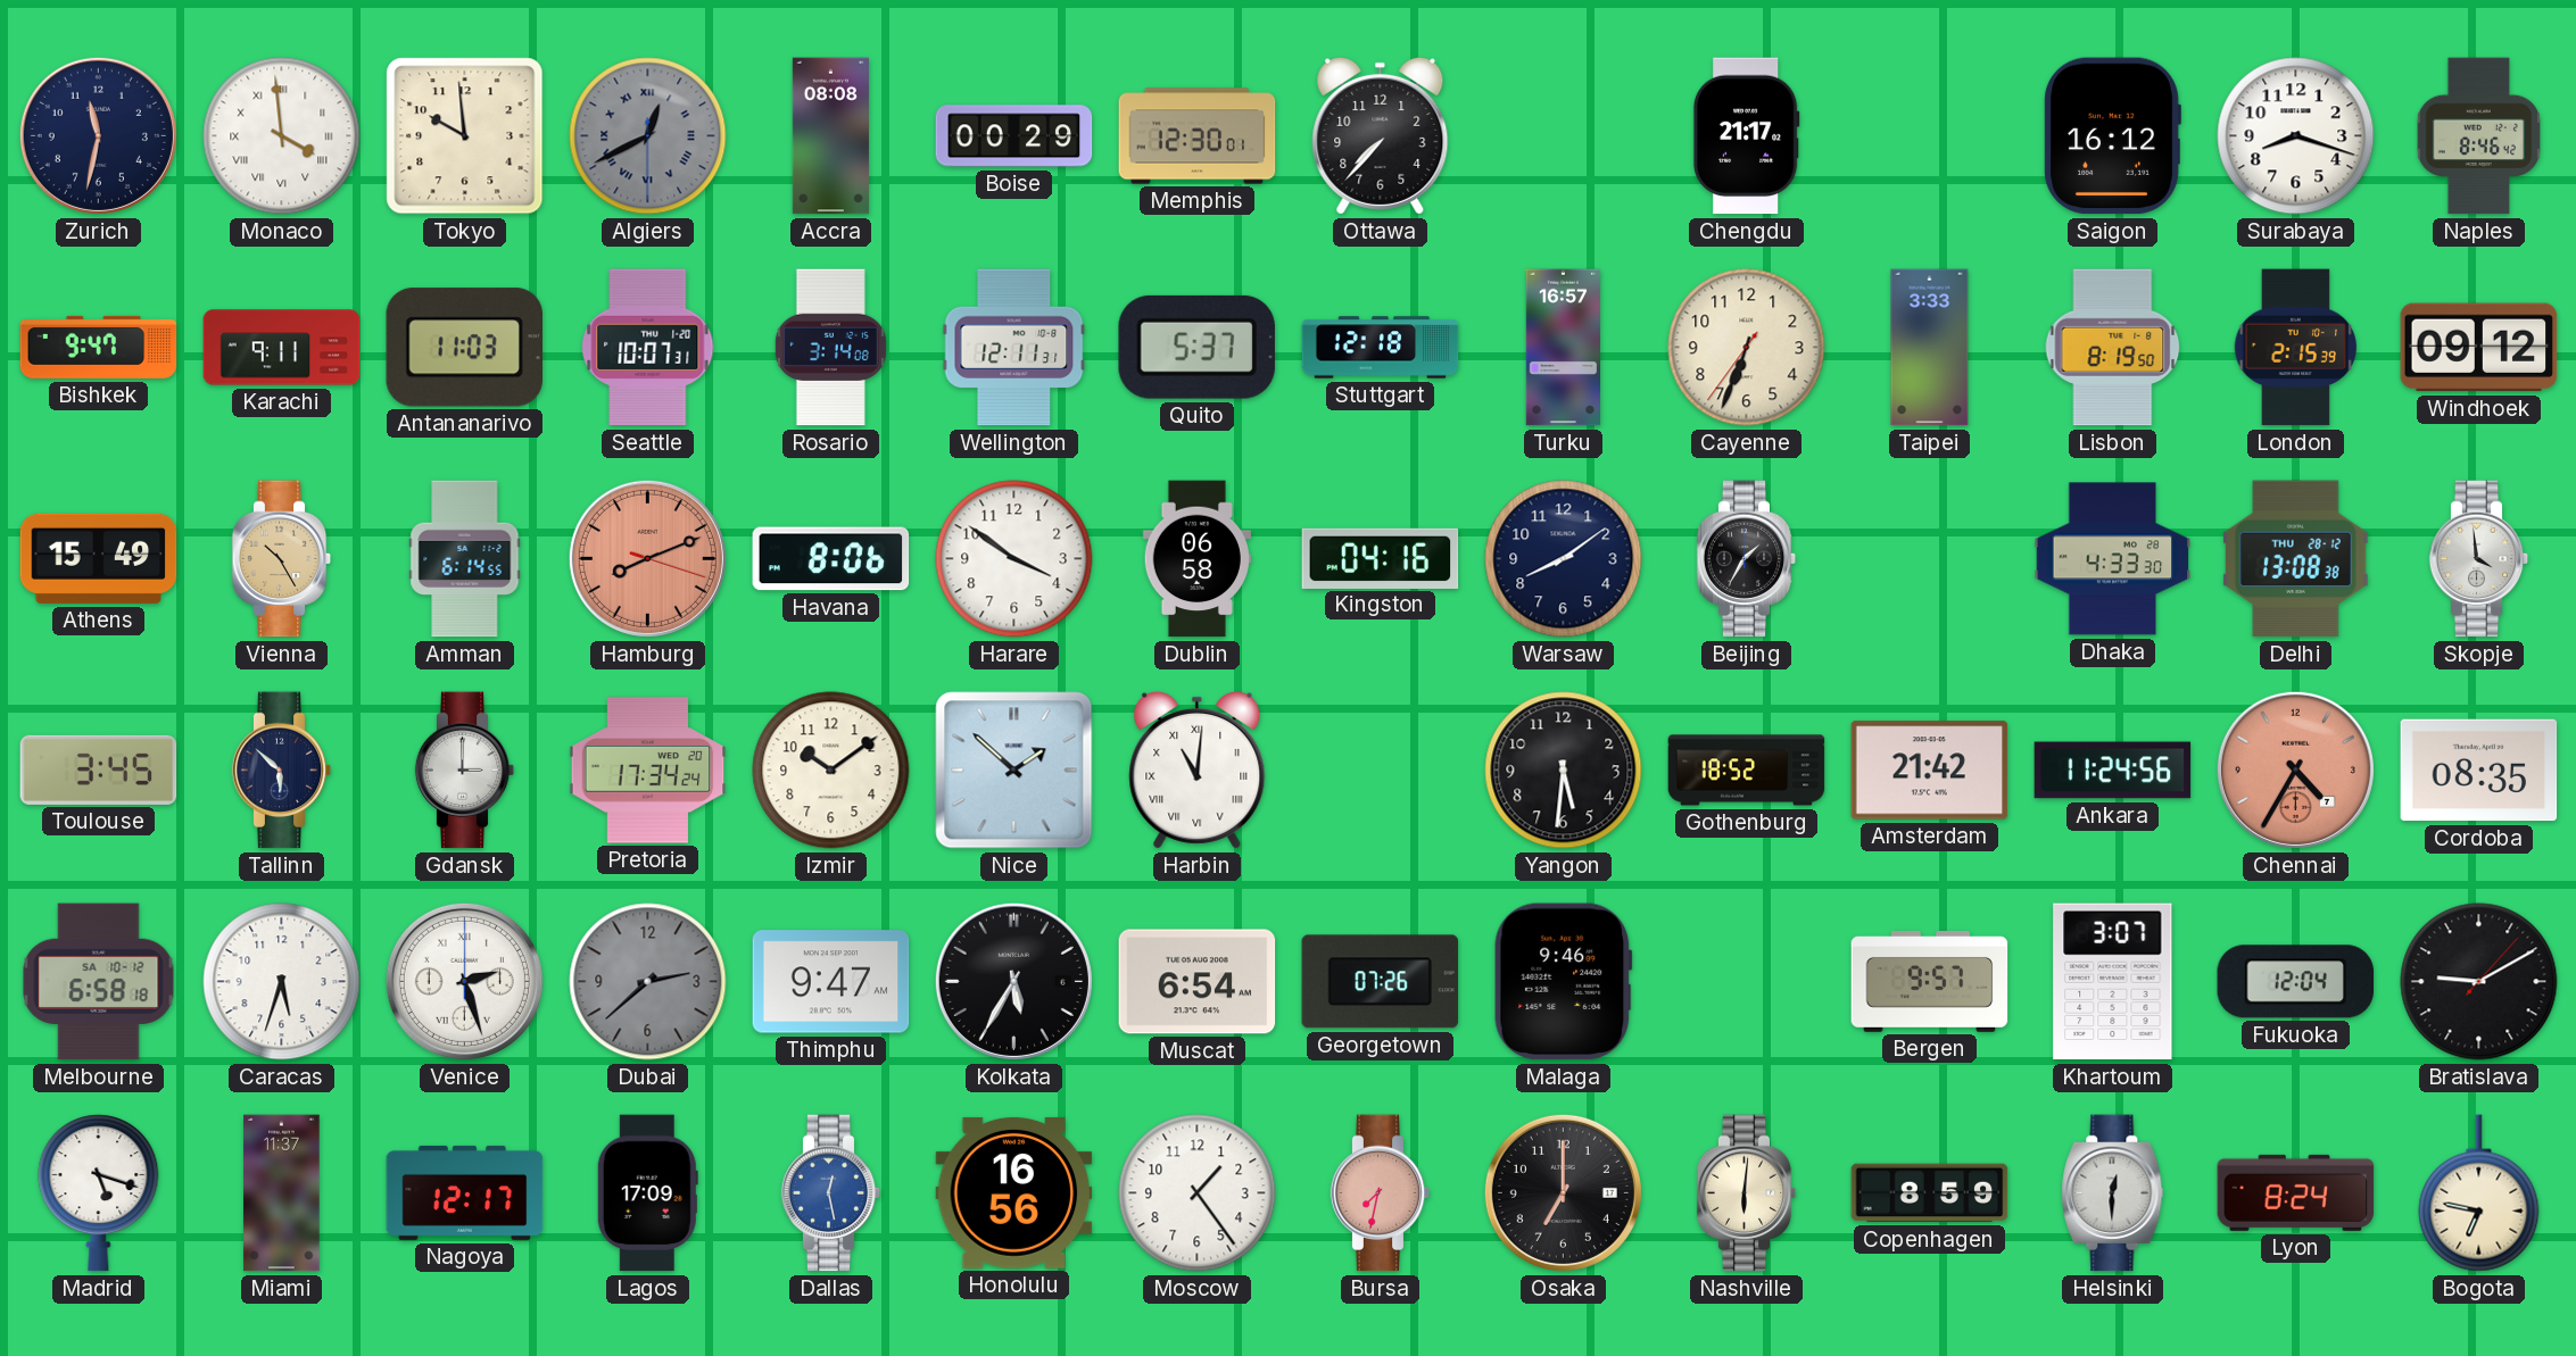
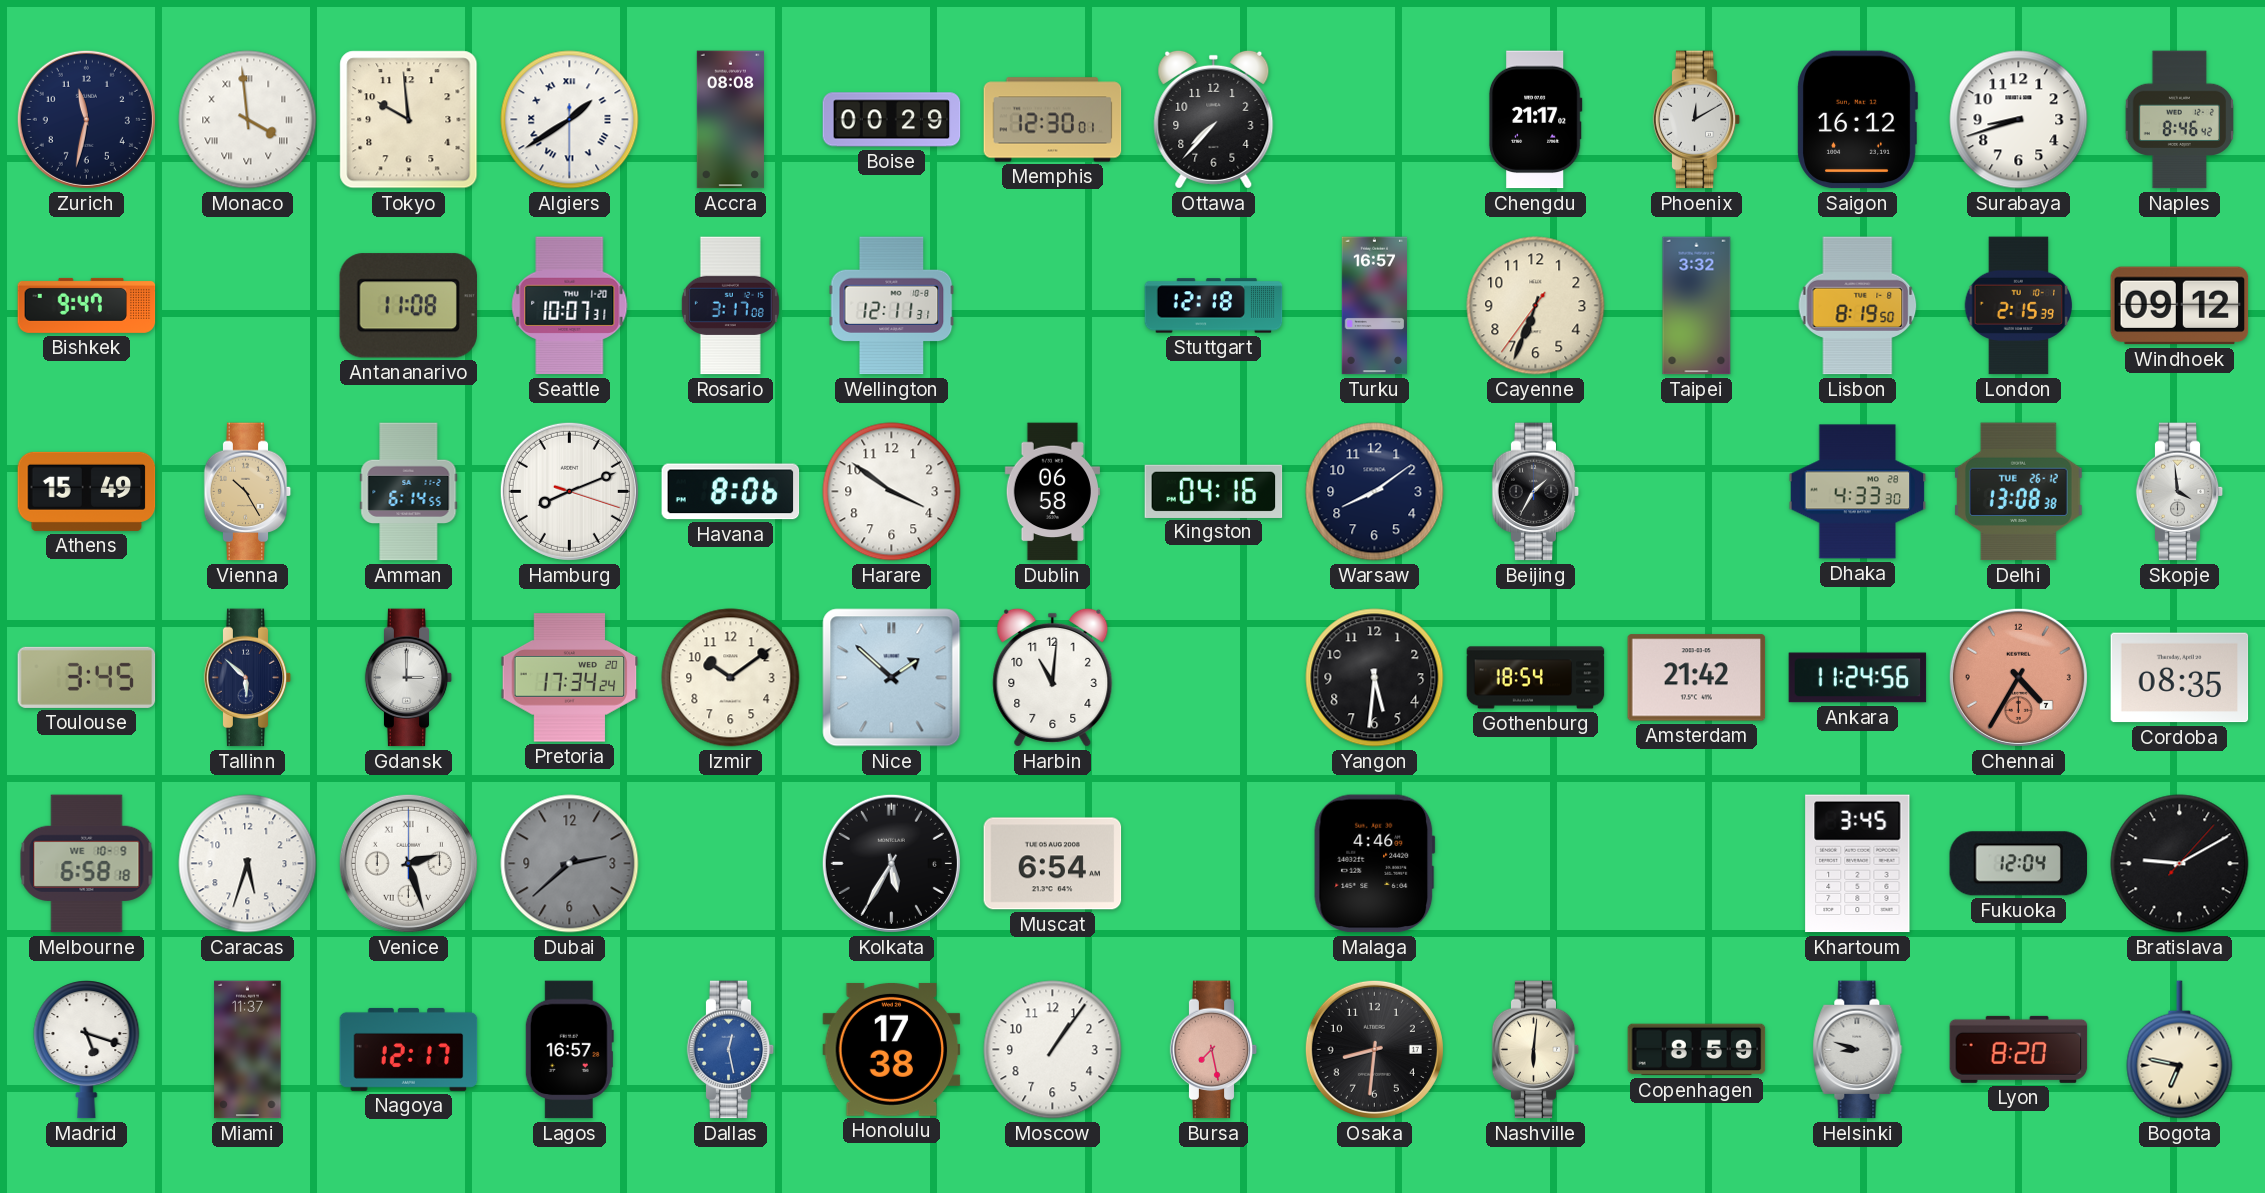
Algiers: 12:40 -> 1:39 (570, 120)
Algiers dial: grey -> white (570, 120)
Phoenix: none -> 12:10 (1697, 120)
Surabaya: 8:18 -> 8:42 (2019, 120)
Karachi: 9:11 -> none (282, 348)
Antananarivo: 11:03 -> 11:08 (408, 306)
Rosario: 3:14 -> 3:17 (730, 306)
Quito: 5:37 -> none (1196, 347)
Taipei: 3:33 -> 3:32 (1697, 306)
Hamburg dial: salmon -> white (569, 491)
Delhi date: THU 28-12 -> TUE 26-12 (2019, 492)
Harbin numerals: Roman -> Arabic (1053, 677)
Gothenburg: 18:52 -> 18:54 (1536, 678)
Melbourne date: SA 10-12 -> WE 10-9 (87, 864)
Thimphu: 9:47 -> none (831, 982)
Georgetown: 07:26 -> none (1381, 982)
Malaga: 9:46 -> 4:46 (1375, 864)
Bergen: 9:57 -> none (1930, 982)
Khartoum: 3:07 -> 3:45 (1858, 864)
Lagos: 17:09 -> 16:57 (569, 1050)
Honolulu: 16:56 -> 17:38 (892, 1049)
Moscow: 1:24 -> 1:06 (1053, 1050)
Bursa: 7:32 -> 7:28 (1214, 1050)
Osaka: 7:00 -> 8:31 (1374, 1049)
Helsinki: 12:30 -> 8:48 (1858, 1050)
Lyon: 8:24 -> 8:20 (2019, 1049)
